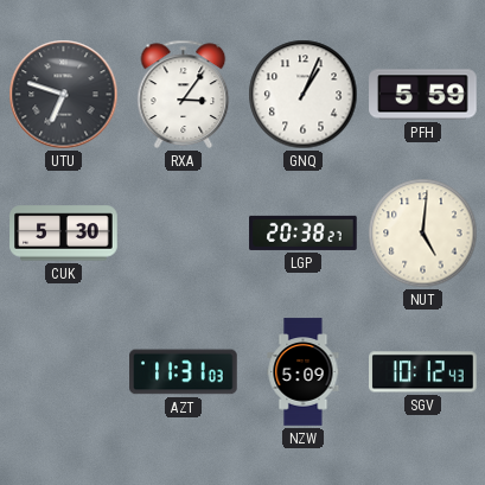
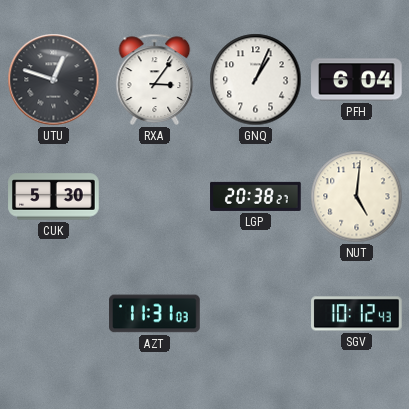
UTU: 6:48 -> 12:48 (54, 80)
PFH: 5:59 -> 6:04 (357, 80)
NZW: 5:09 -> none (304, 372)
